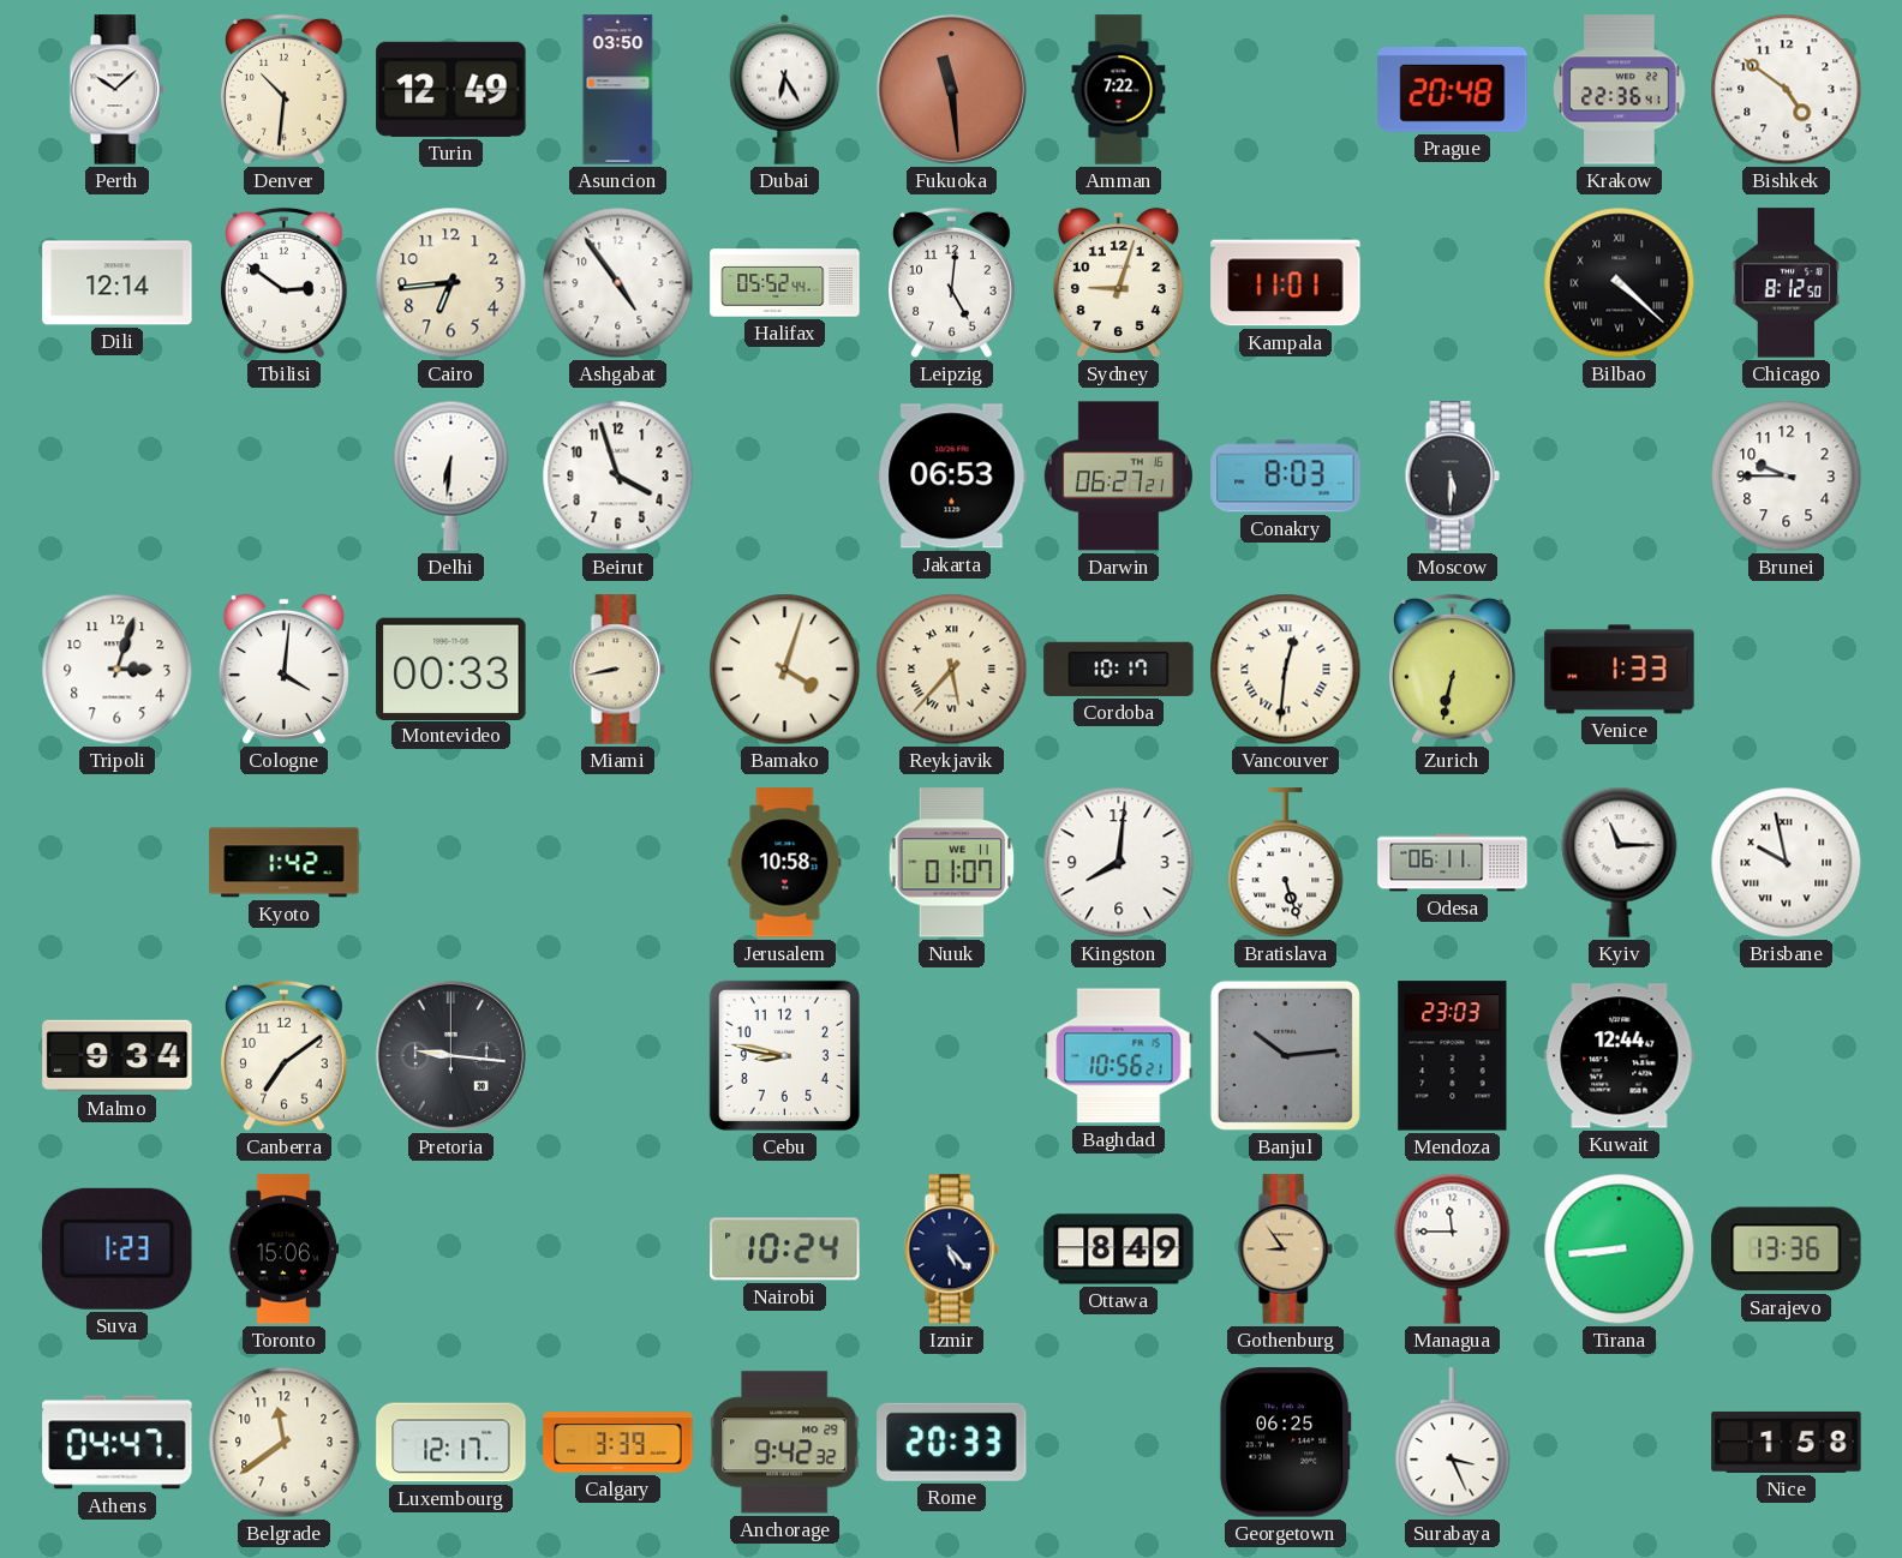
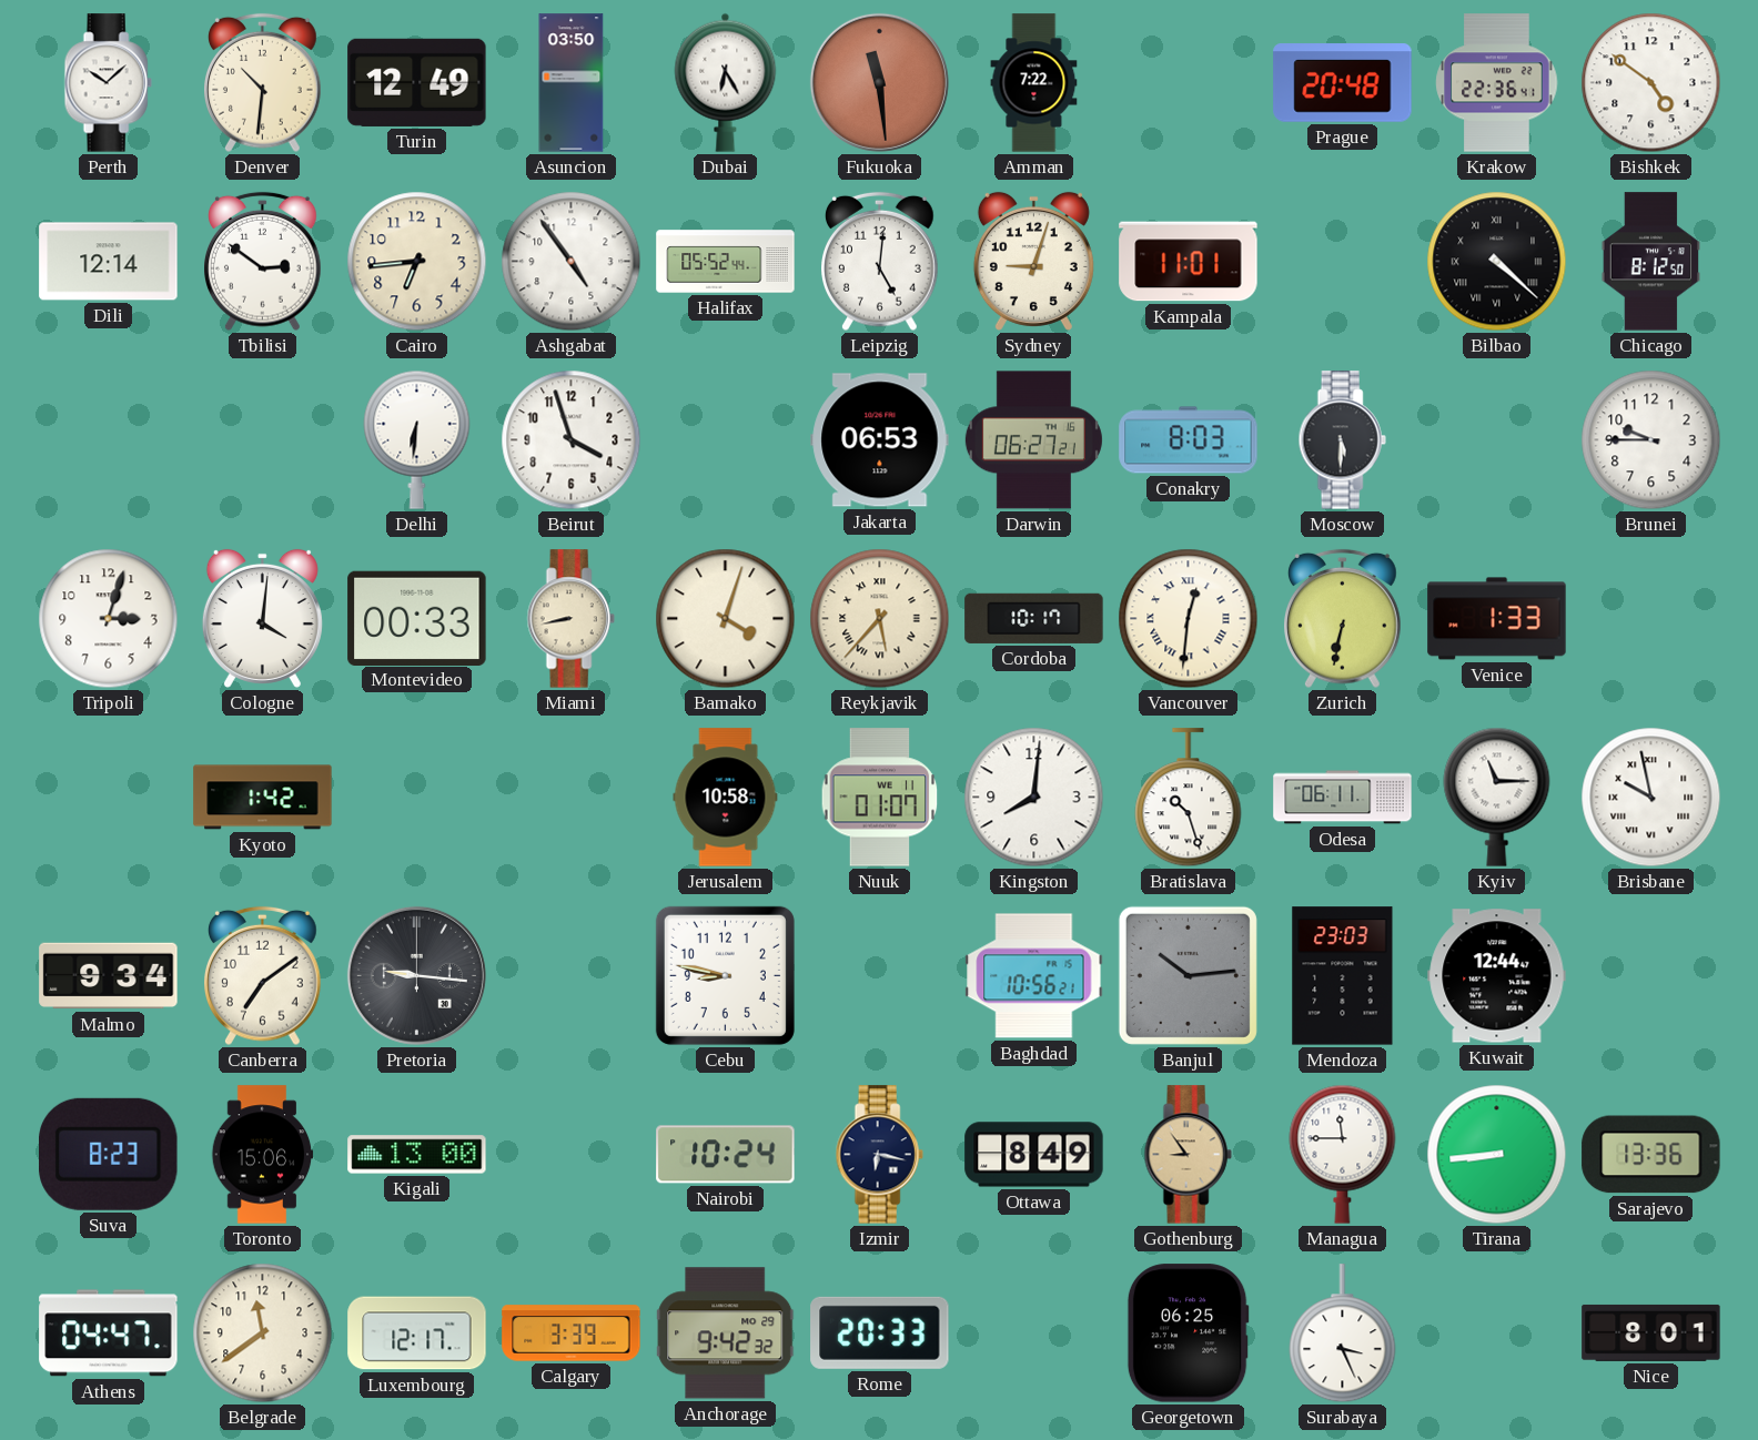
Bratislava: 5:27 -> 10:27 (1189, 798)
Suva: 1:23 -> 8:23 (109, 1154)
Kigali: none -> 13:00 (417, 1155)
Izmir: 5:23 -> 6:17 (879, 1155)
Nice: 1:58 -> 8:01 (1651, 1332)
